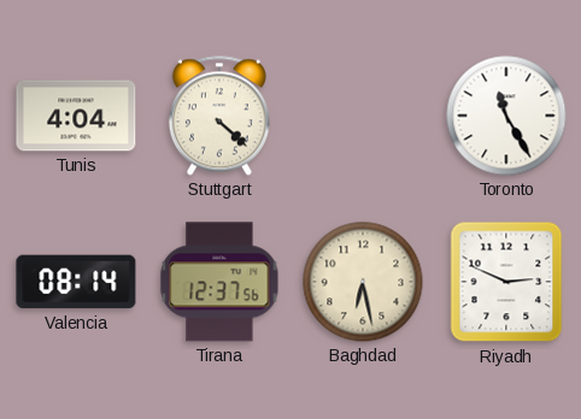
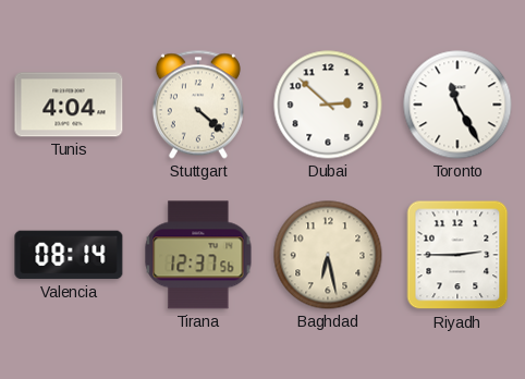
Dubai: none -> 2:52 (328, 105)
Riyadh: 2:49 -> 2:45 (457, 255)
